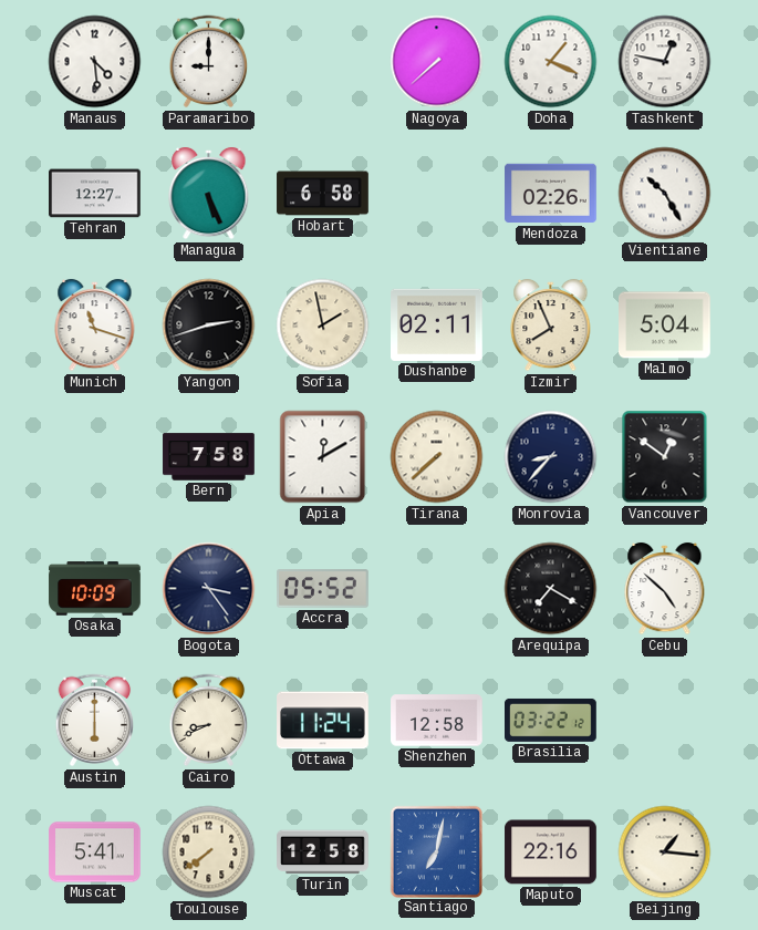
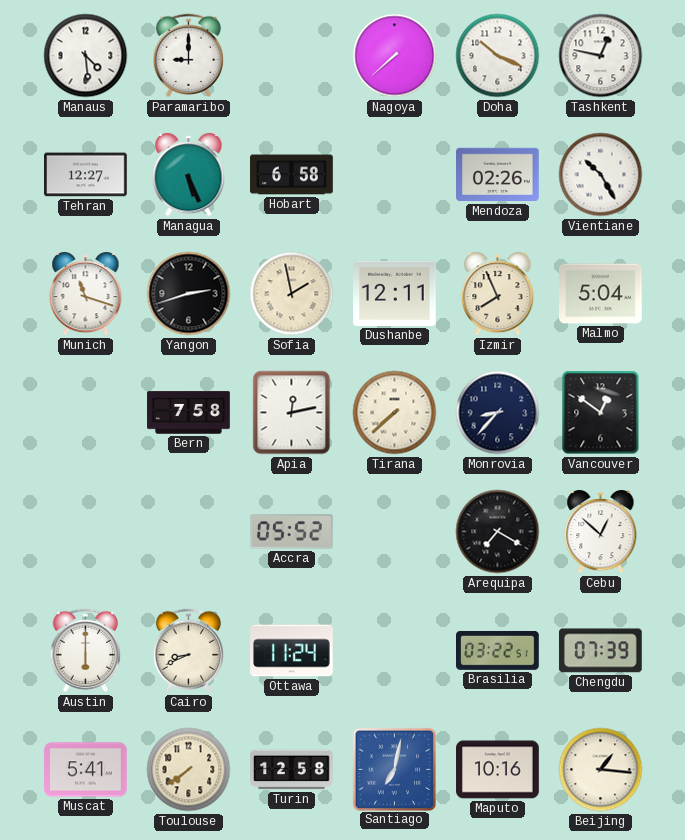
Doha: 1:19 -> 10:19 (498, 56)
Dushanbe: 02:11 -> 12:11 (395, 293)
Apia: 12:10 -> 12:13 (292, 413)
Osaka: 10:09 -> none (95, 589)
Bogota: 3:24 -> none (209, 589)
Cebu: 4:52 -> 12:52 (601, 532)
Shenzhen: 12:58 -> none (437, 721)
Brasilia: 03:22:12 -> 03:22:51 (498, 650)
Chengdu: none -> 07:39 (601, 651)
Maputo: 22:16 -> 10:16 (498, 770)
